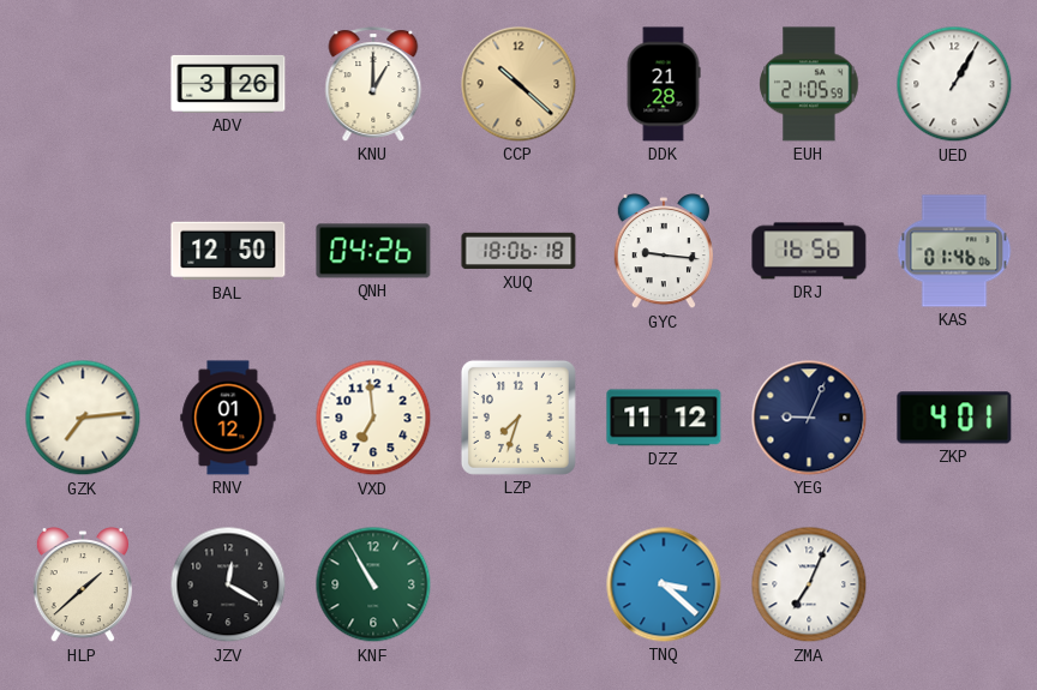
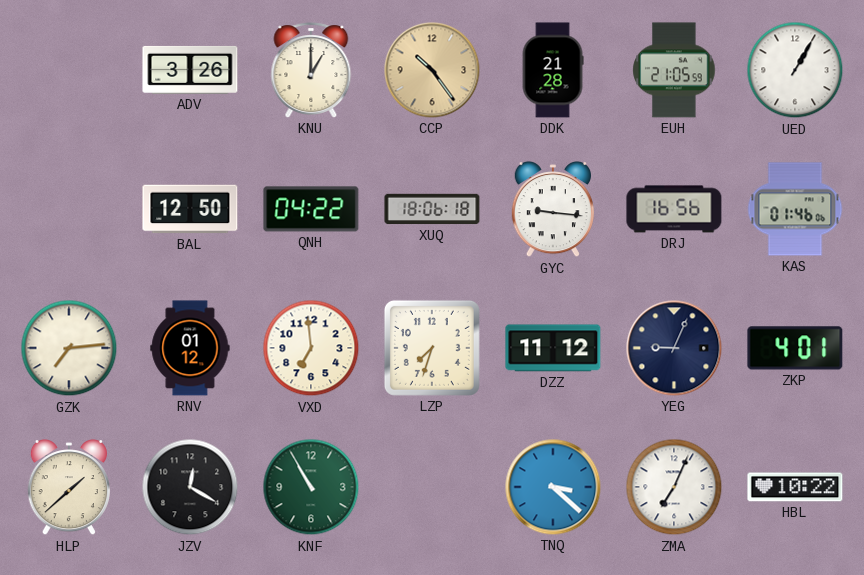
CCP: 10:22 -> 10:24 (432, 70)
QNH: 04:26 -> 04:22 (311, 209)
HBL: none -> 10:22 (795, 487)
